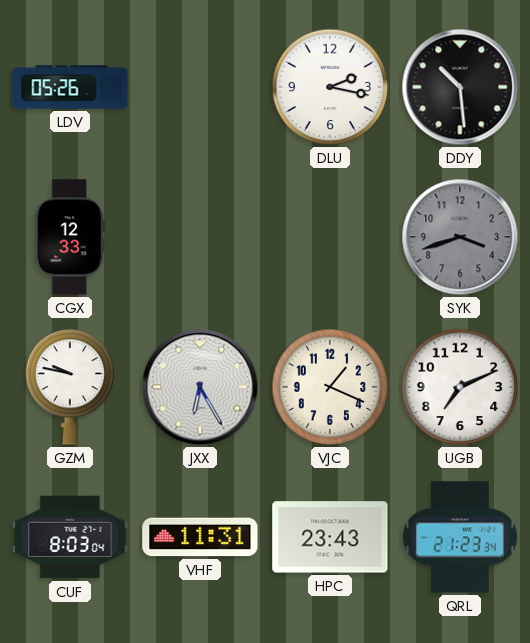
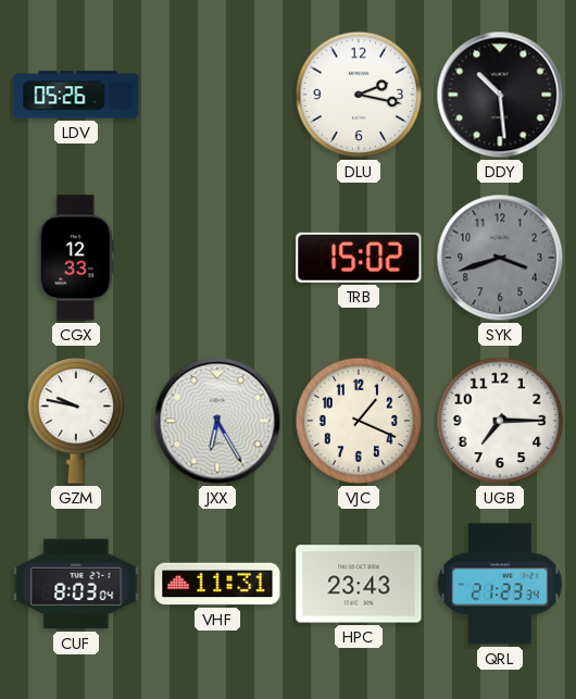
TRB: none -> 15:02 (359, 258)
UGB: 7:11 -> 7:15 (500, 421)
